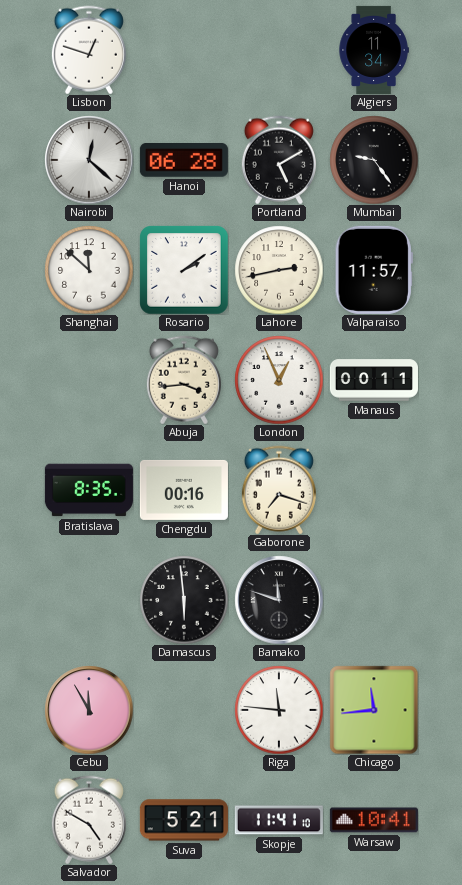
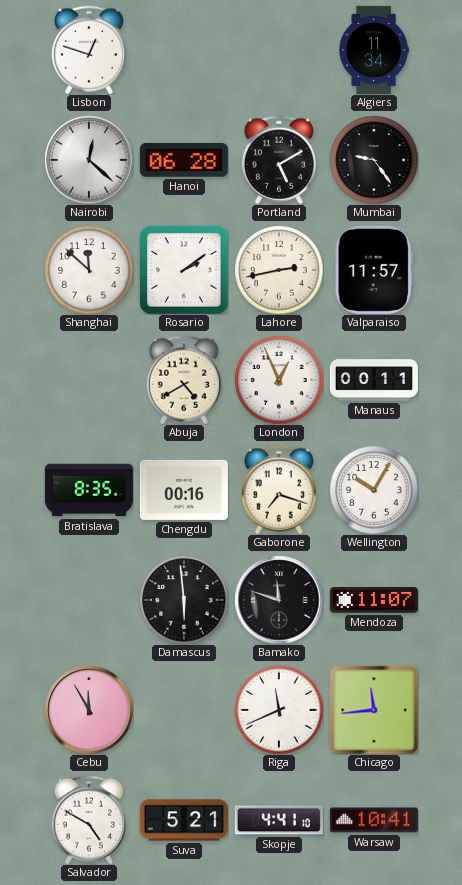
Abuja: 3:44 -> 4:40 (184, 380)
Wellington: none -> 10:05 (374, 490)
Mendoza: none -> 11:07 (374, 600)
Riga: 11:46 -> 11:41 (279, 710)
Skopje: 11:41 -> 4:41 (279, 820)
